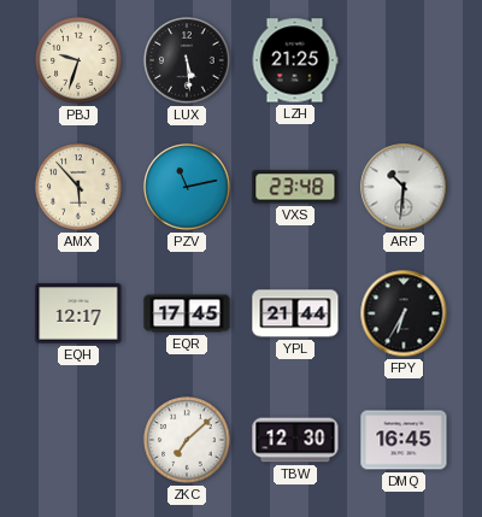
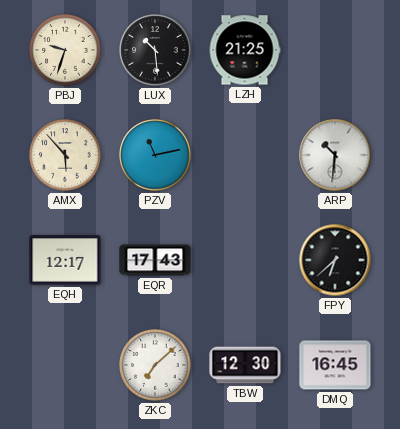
LUX: 5:29 -> 10:29 (155, 50)
VXS: 23:48 -> none (295, 187)
EQR: 17:45 -> 17:43 (155, 260)
YPL: 21:44 -> none (295, 313)
FPY: 6:35 -> 6:38 (335, 260)
